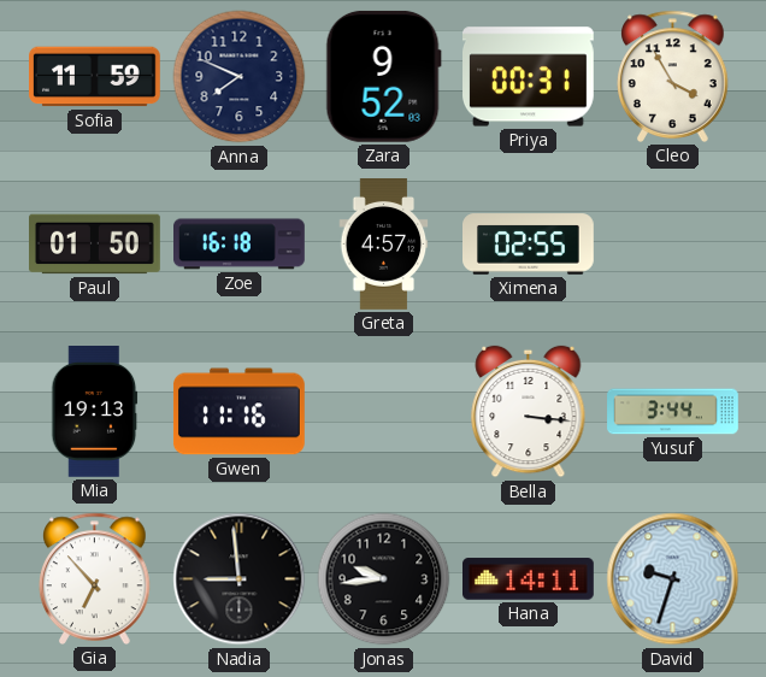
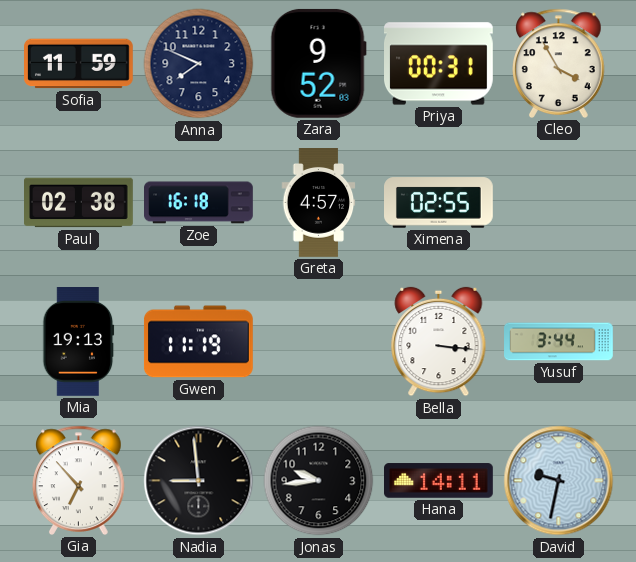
Paul: 01:50 -> 02:38 (79, 203)
Gwen: 11:16 -> 11:19 (198, 342)
David: 9:33 -> 9:32 (559, 481)
